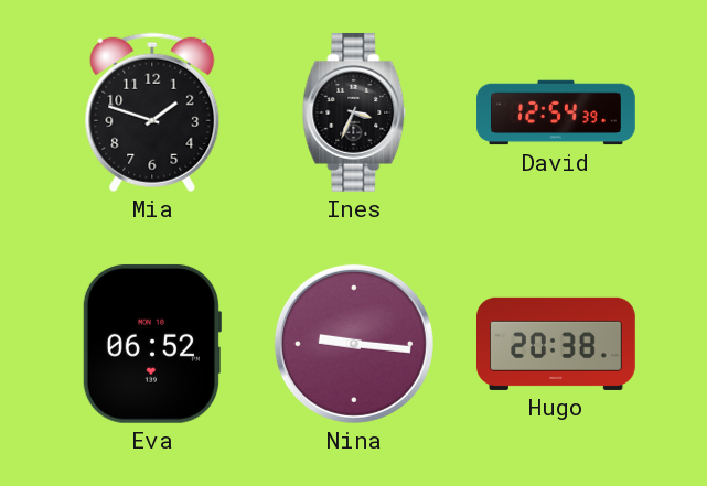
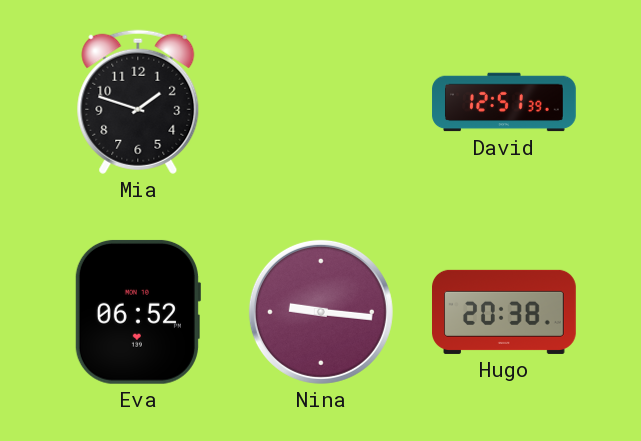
Ines: 3:34 -> none (354, 112)
David: 12:54 -> 12:51 (504, 102)
